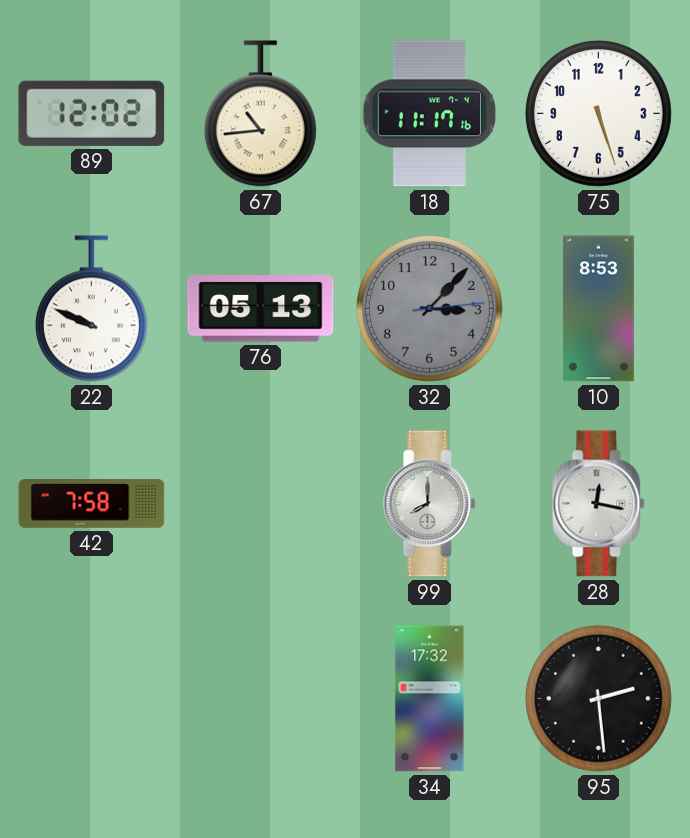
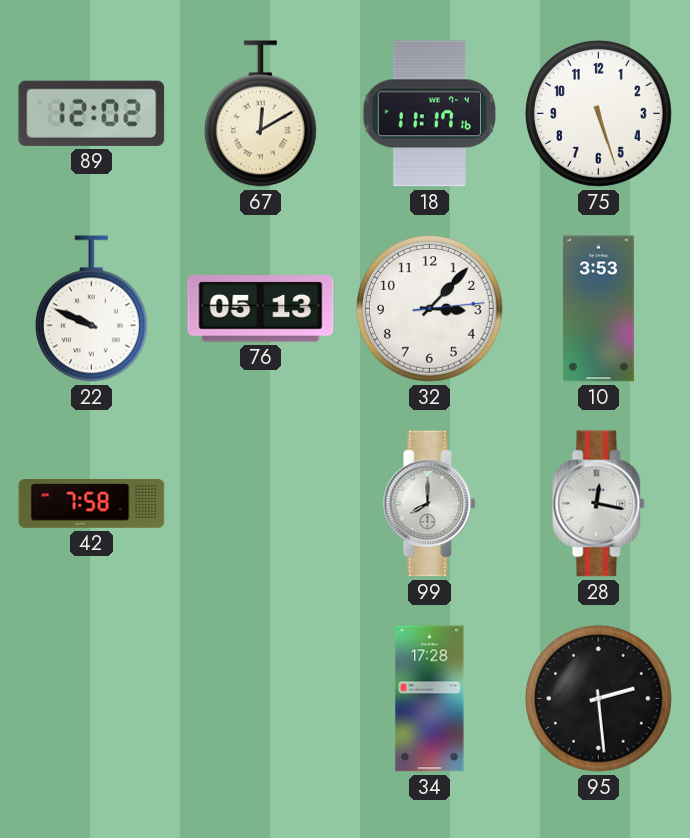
67: 10:44 -> 12:10 (260, 114)
32 dial: grey -> white (429, 308)
10: 8:53 -> 3:53 (598, 309)
34: 17:32 -> 17:28 (430, 699)
